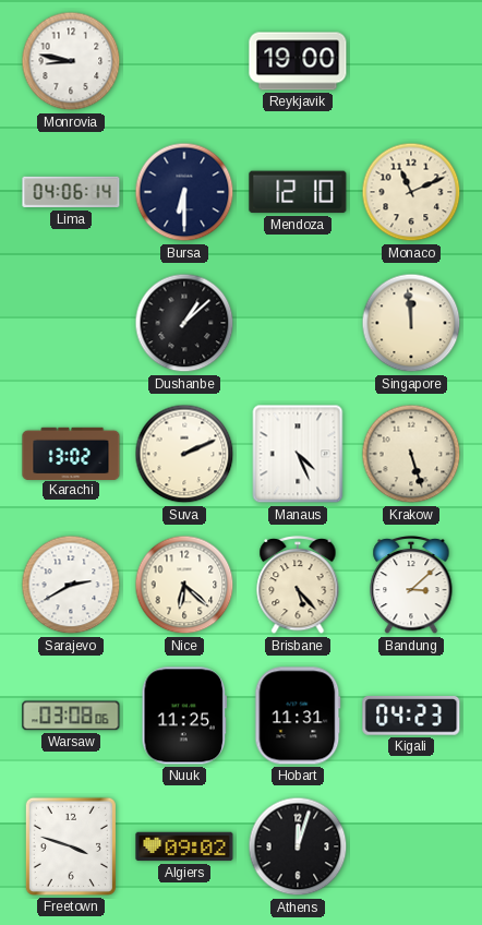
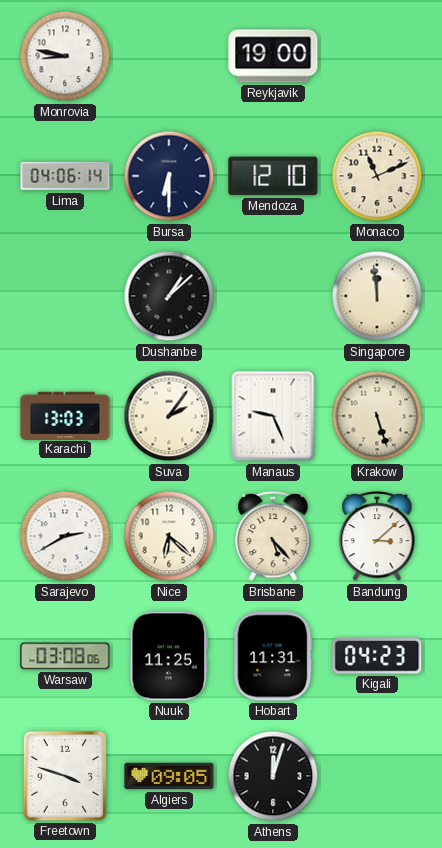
Karachi: 13:02 -> 13:03 (65, 415)
Suva: 2:11 -> 2:06 (169, 416)
Manaus: 4:26 -> 9:26 (273, 416)
Algiers: 09:02 -> 09:05 (169, 776)
